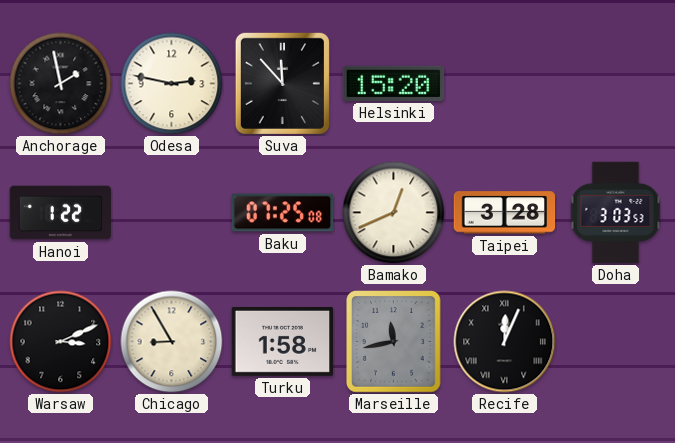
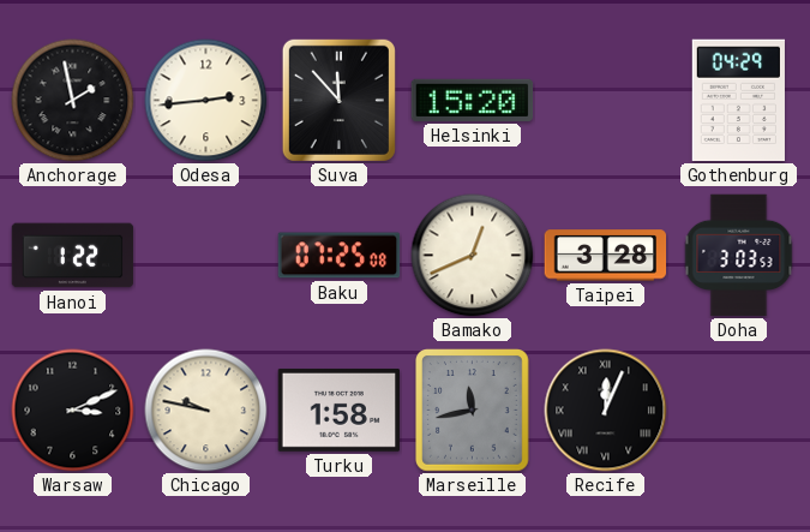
Odesa: 2:47 -> 2:44 (206, 101)
Gothenburg: none -> 04:29 (738, 101)
Chicago: 8:55 -> 9:47 (206, 411)
